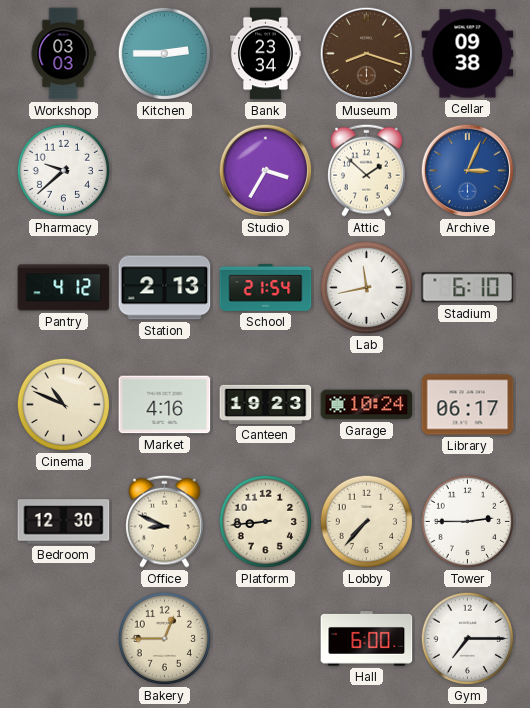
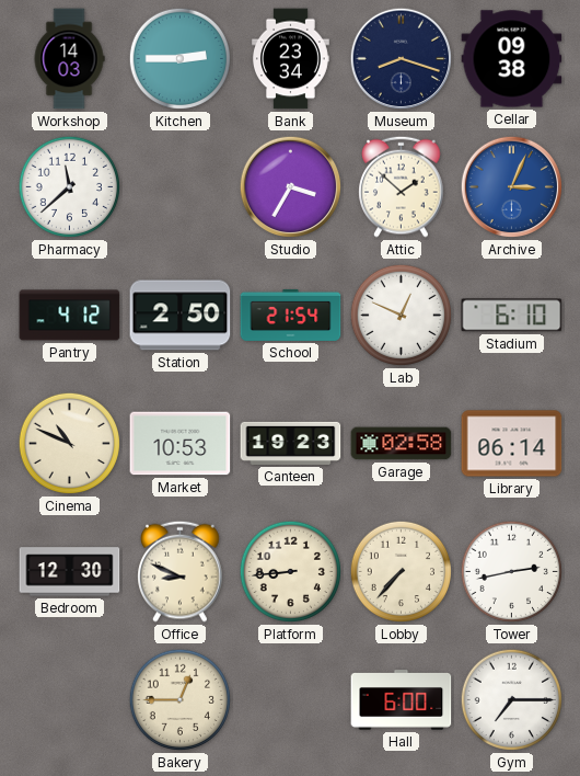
Workshop: 03:03 -> 14:03 (69, 59)
Museum dial: brown -> navy (402, 59)
Pharmacy: 9:38 -> 11:38 (70, 187)
Station: 2:13 -> 2:50 (181, 316)
Lab: 11:43 -> 12:49 (402, 316)
Market: 4:16 -> 10:53 (181, 444)
Garage: 10:24 -> 02:58 (402, 444)
Library: 06:17 -> 06:14 (512, 444)
Tower: 2:45 -> 2:43 (512, 572)
